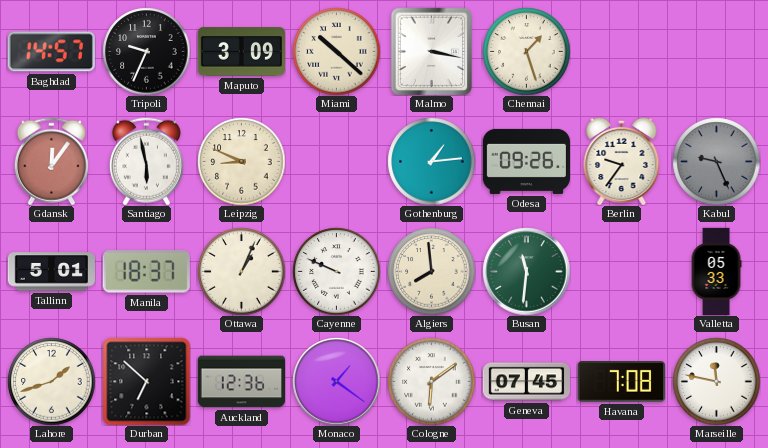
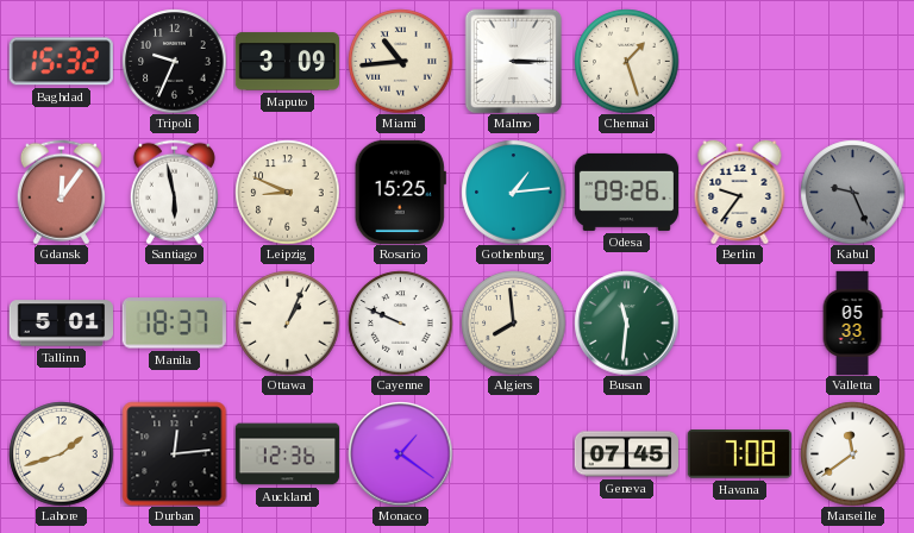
Baghdad: 14:57 -> 15:32 (61, 62)
Miami: 10:22 -> 10:44 (400, 61)
Malmo: 3:17 -> 3:15 (514, 61)
Rosario: none -> 15:25 (400, 192)
Durban: 6:52 -> 12:14 (174, 453)
Cologne: 6:09 -> none (431, 381)
Marseille: 11:47 -> 11:39 (852, 453)
